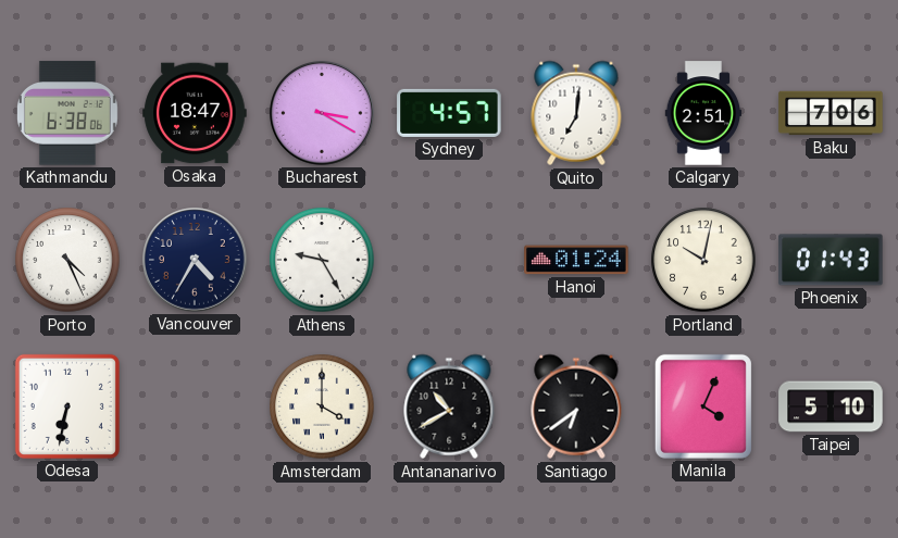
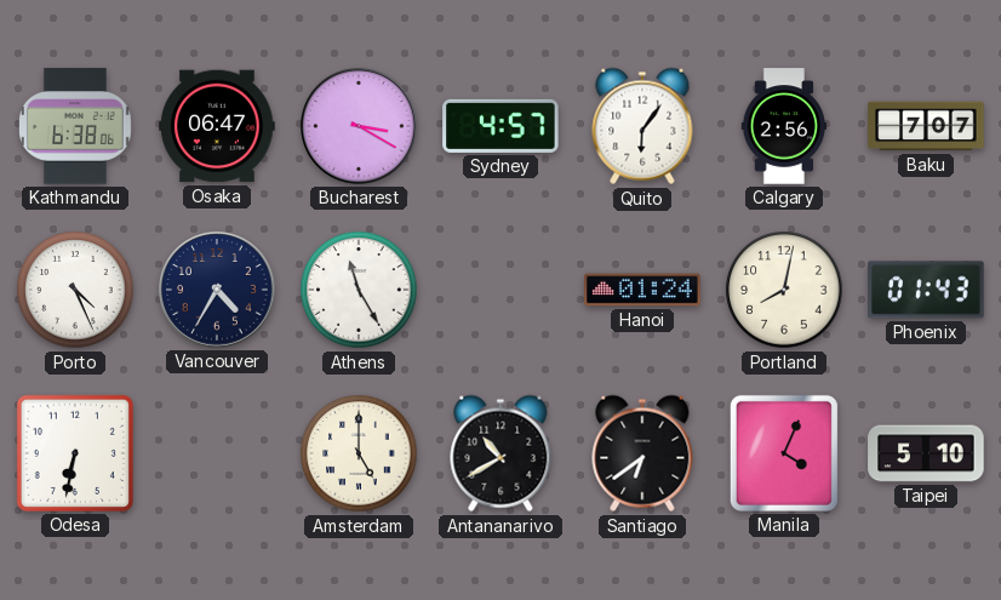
Osaka: 18:47 -> 06:47 (217, 126)
Quito: 7:01 -> 6:06 (642, 126)
Calgary: 2:51 -> 2:56 (784, 126)
Baku: 7:06 -> 7:07 (926, 126)
Athens: 9:25 -> 11:25 (359, 290)
Portland: 10:02 -> 8:02 (784, 290)
Amsterdam: 4:00 -> 5:00 (359, 453)
